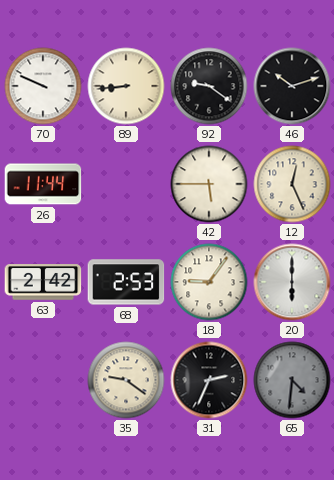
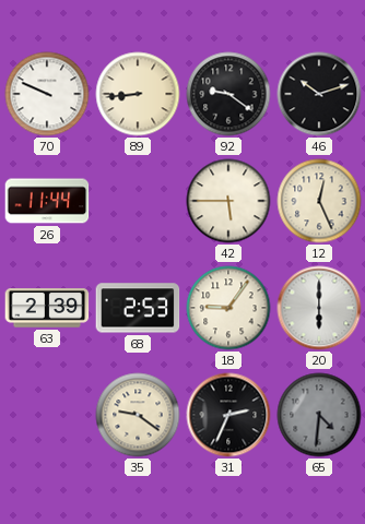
63: 2:42 -> 2:39 (47, 308)
